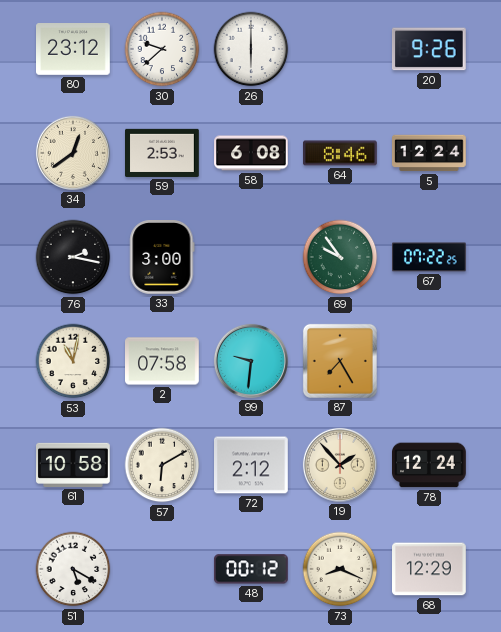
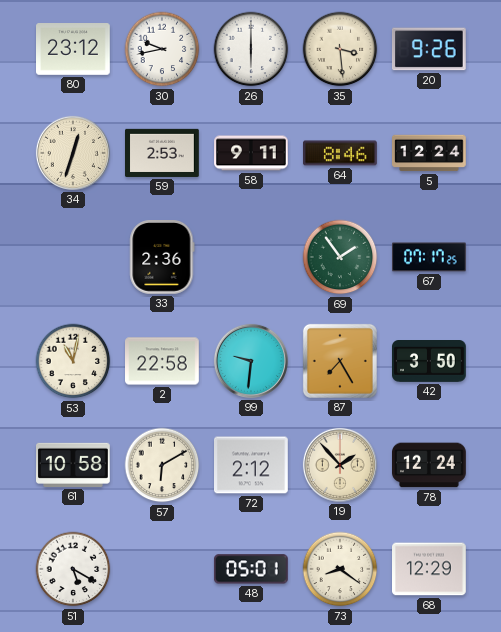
30: 9:38 -> 9:43 (162, 49)
35: none -> 3:29 (340, 49)
34: 12:39 -> 12:33 (73, 153)
58: 6:08 -> 9:11 (251, 153)
76: 2:17 -> none (73, 257)
33: 3:00 -> 2:36 (162, 258)
69: 9:54 -> 1:54 (340, 257)
67: 07:22 -> 07:17 (430, 257)
2: 07:58 -> 22:58 (163, 361)
42: none -> 3:50 (429, 362)
48: 00:12 -> 05:01 (251, 569)
73: 8:19 -> 8:21 (340, 569)
